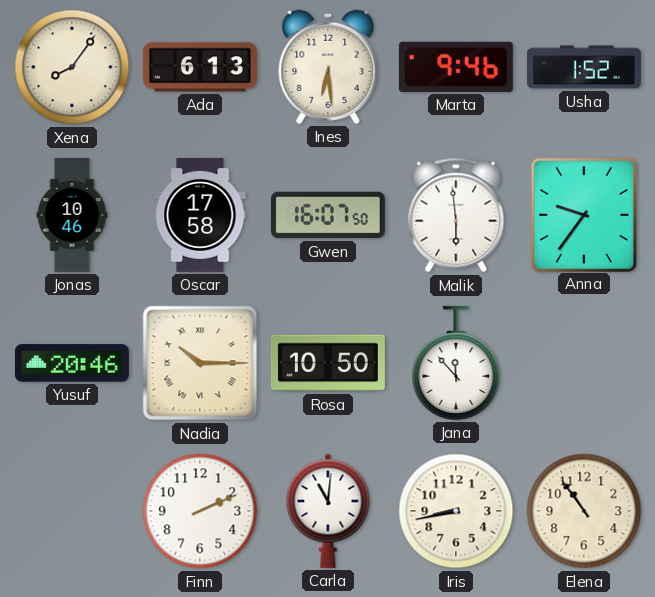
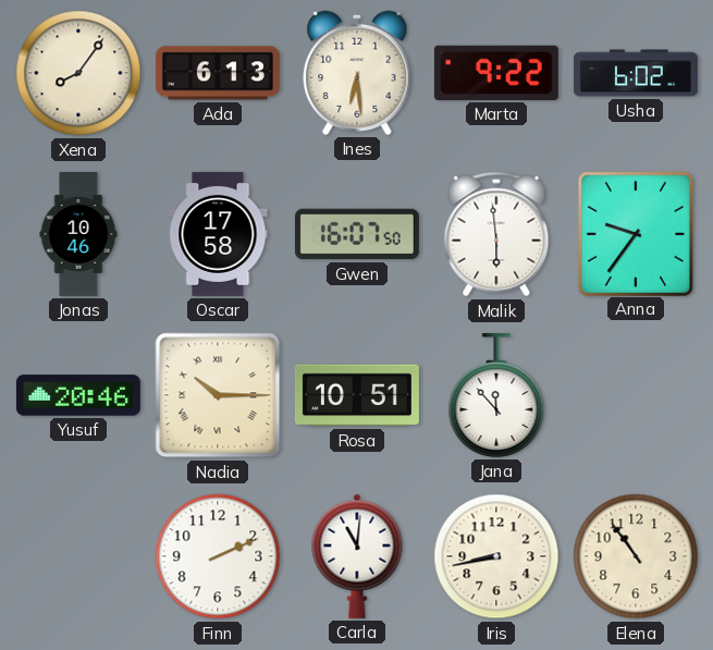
Marta: 9:46 -> 9:22 (496, 73)
Usha: 1:52 -> 6:02 (636, 73)
Rosa: 10:50 -> 10:51 (357, 395)
